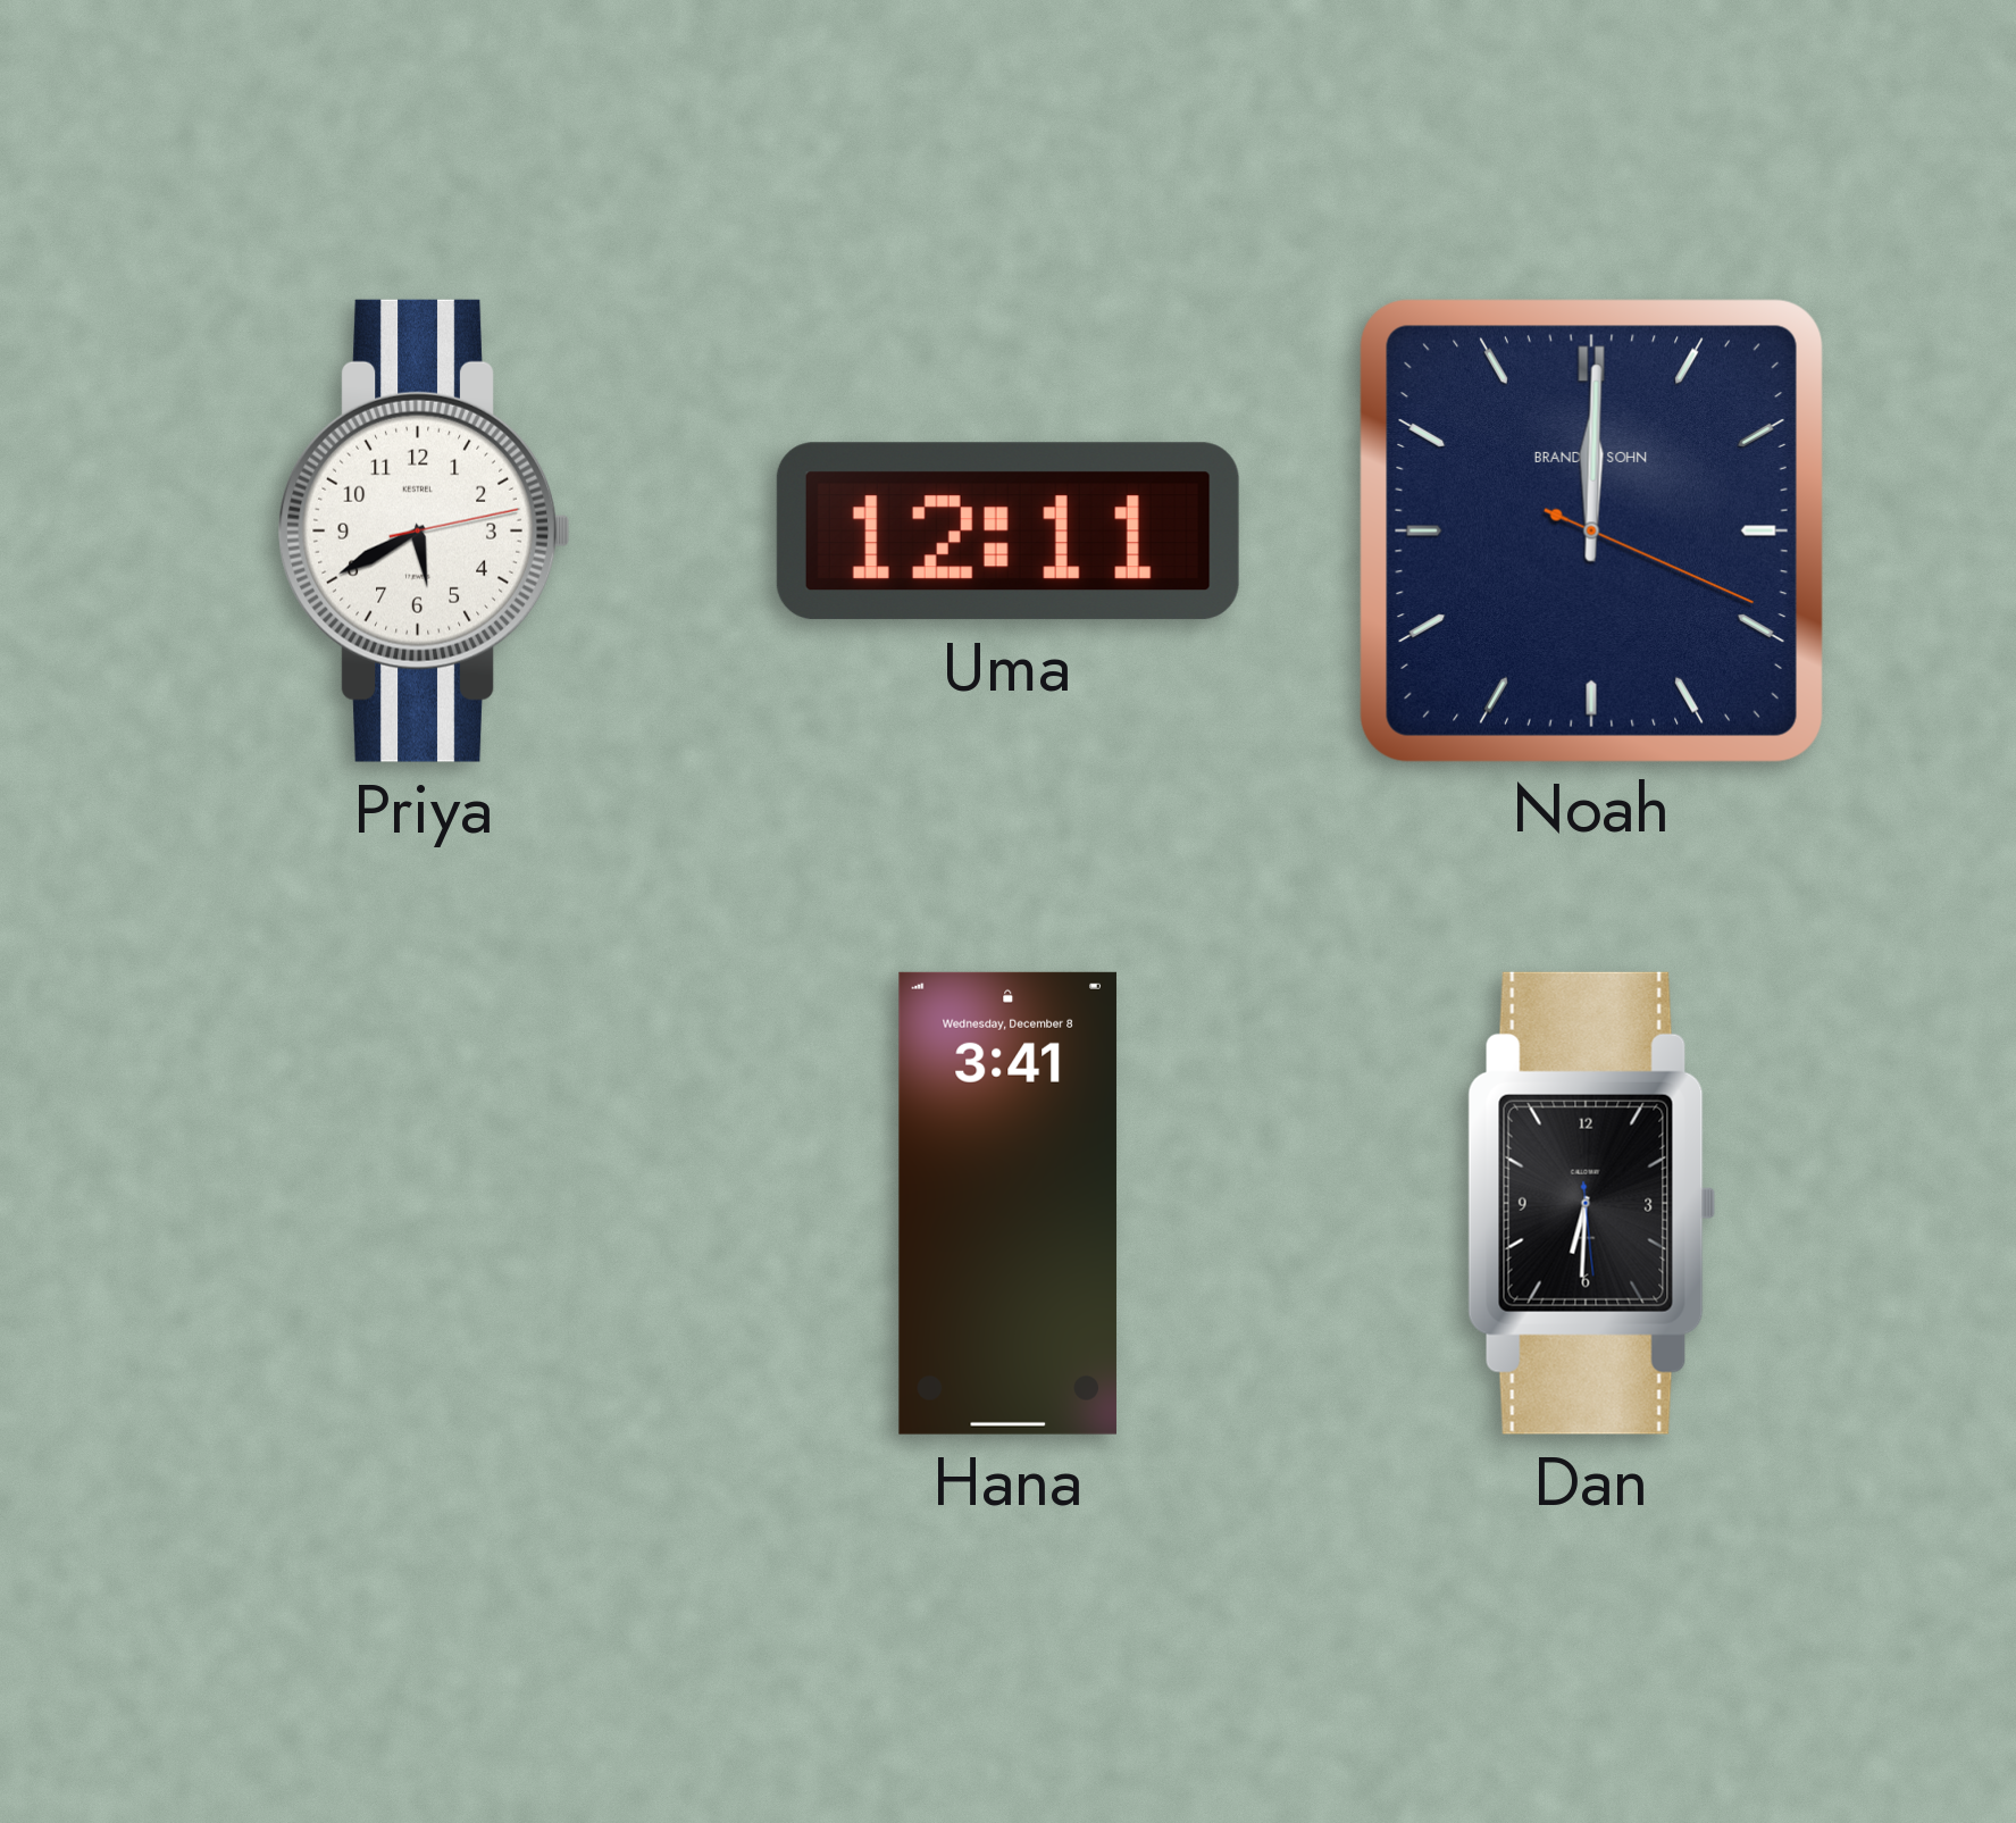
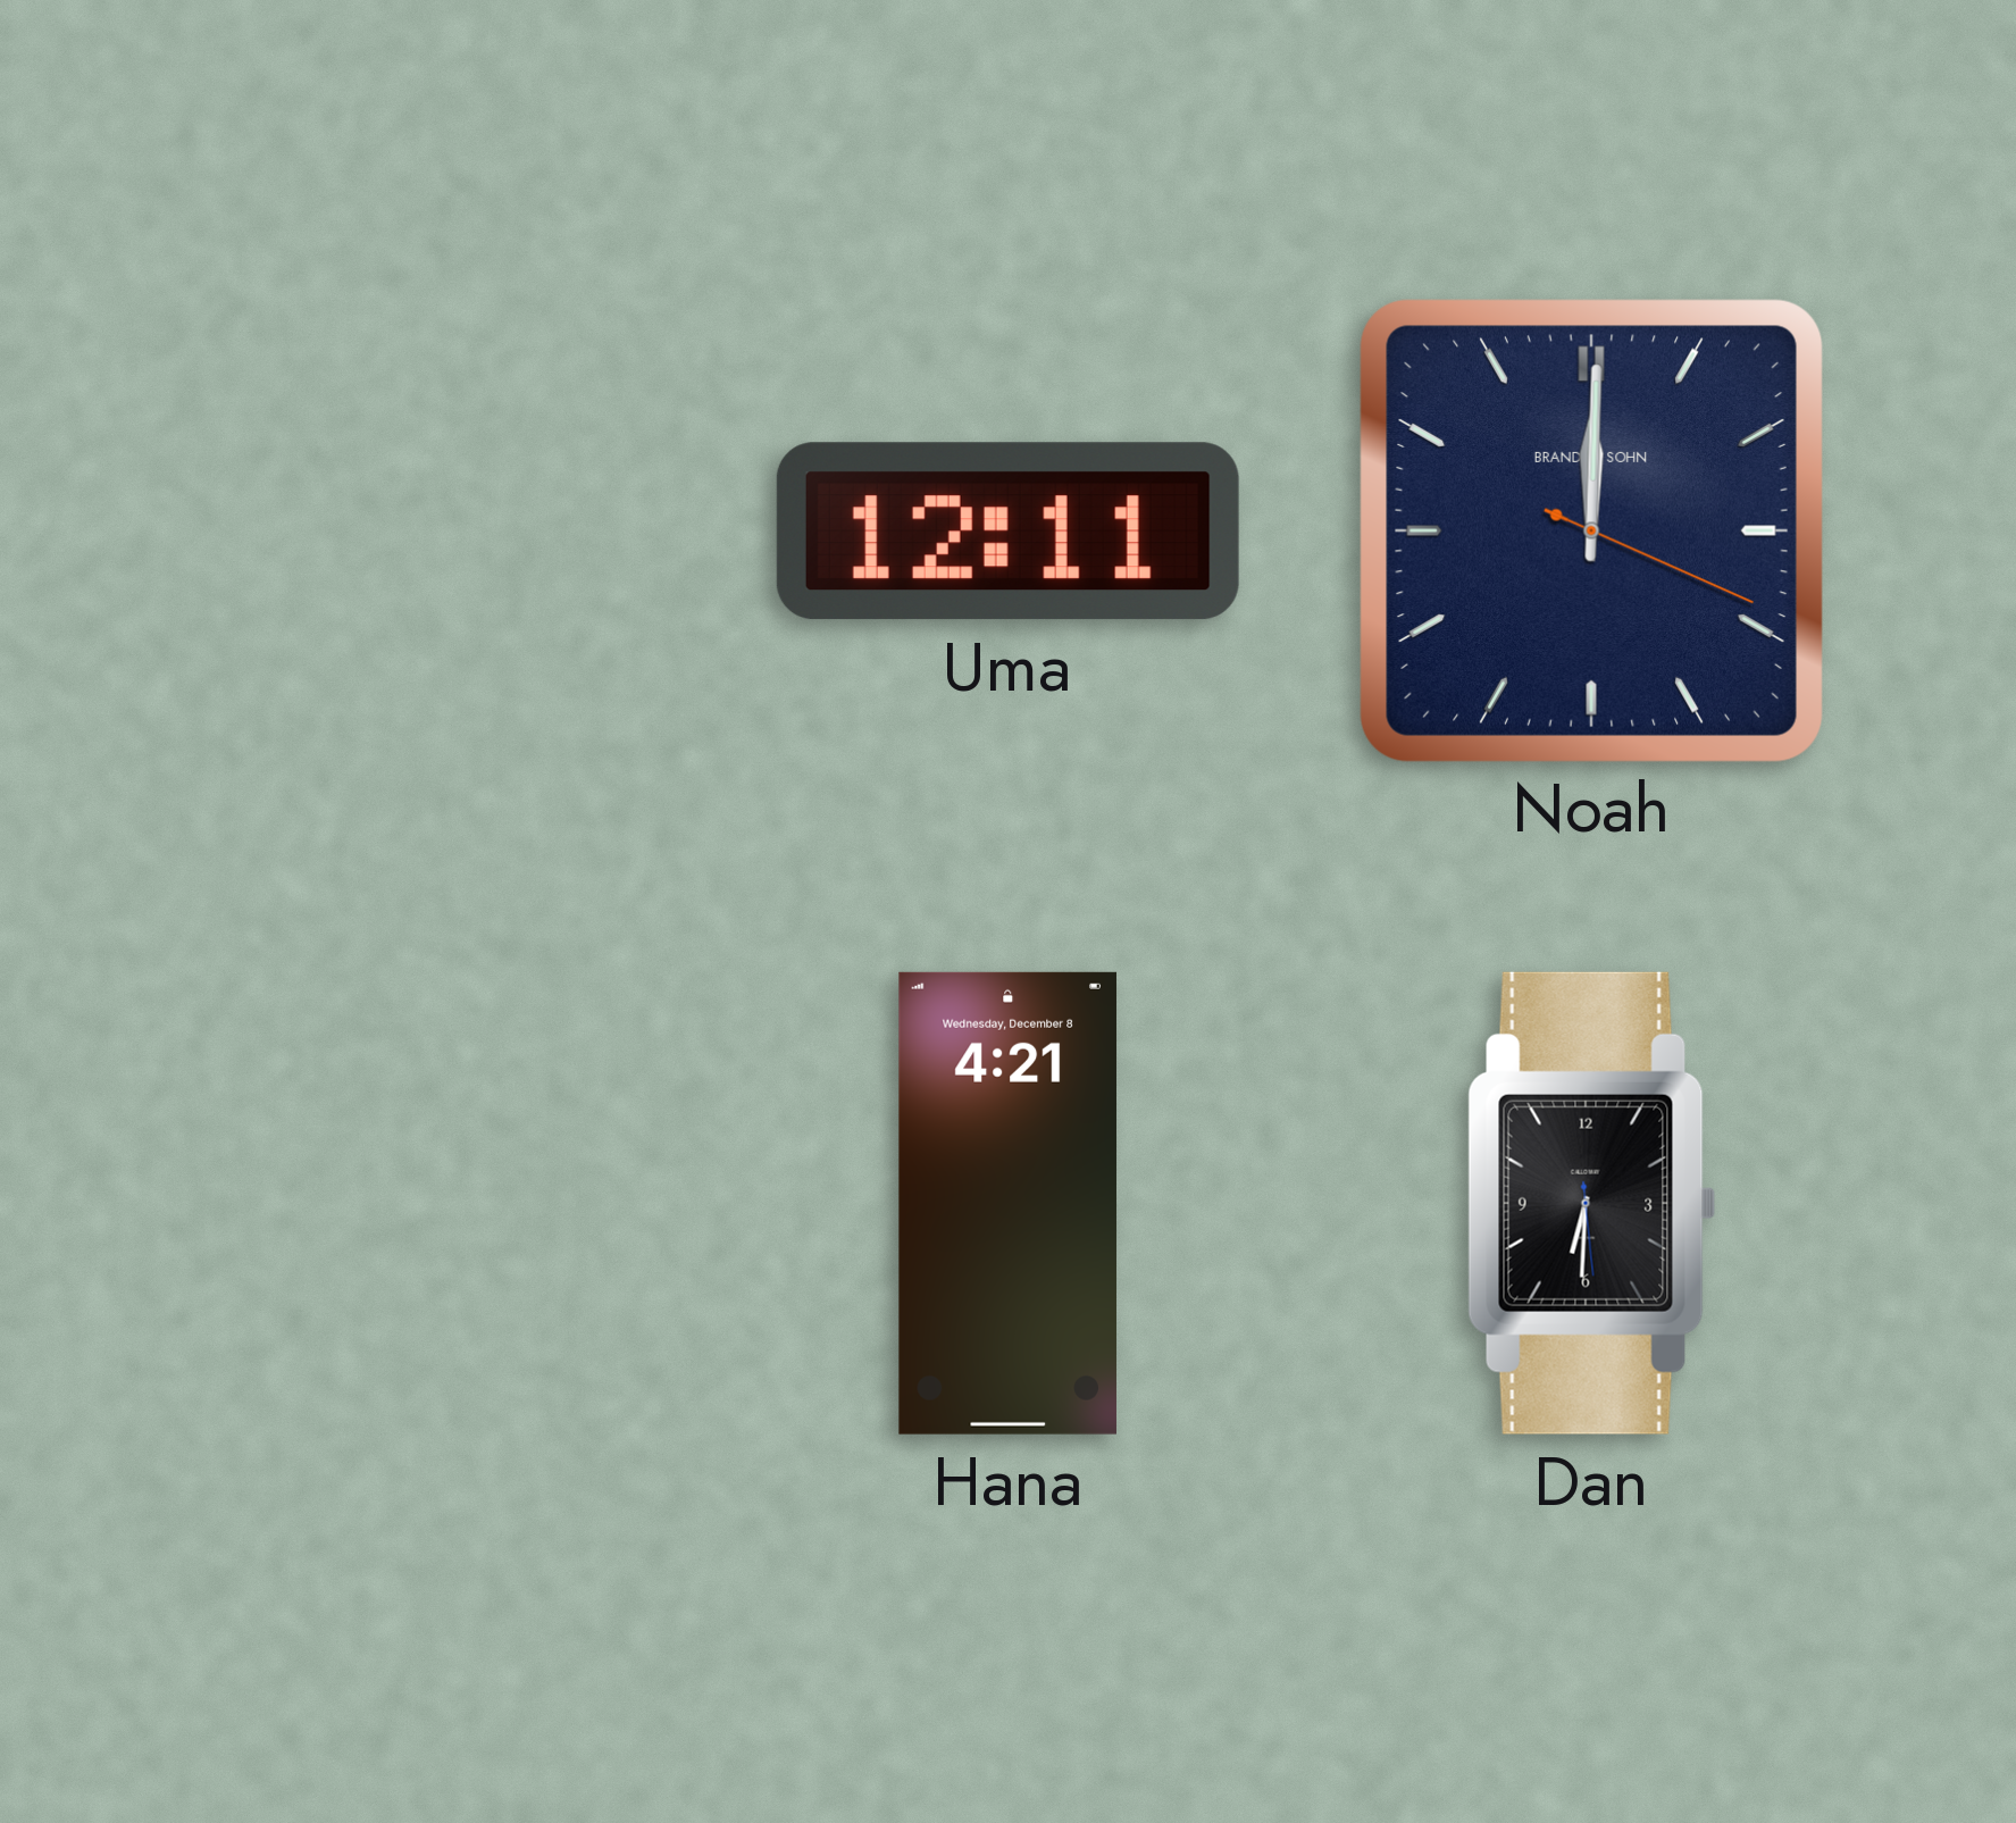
Priya: 5:40 -> none (425, 530)
Hana: 3:41 -> 4:21 (1007, 1203)
